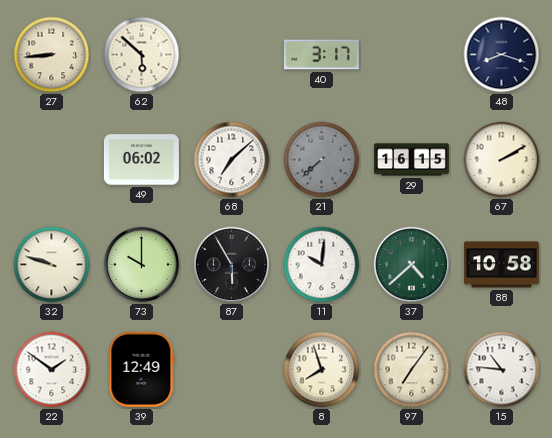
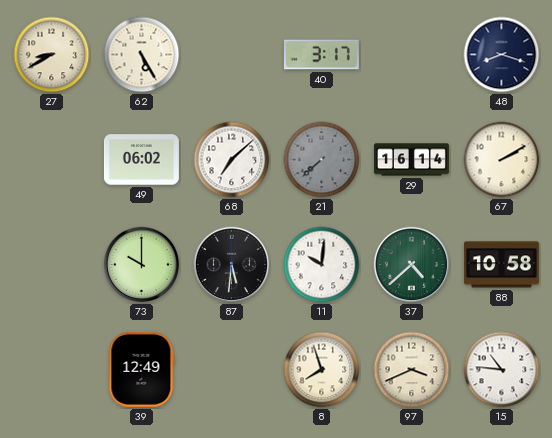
27: 8:44 -> 8:40 (52, 55)
62: 5:52 -> 5:25 (142, 55)
29: 16:15 -> 16:14 (412, 160)
32: 9:48 -> none (52, 265)
87: 5:55 -> 5:31 (232, 265)
22: 1:51 -> none (52, 370)
97: 7:06 -> 3:41 (412, 370)
